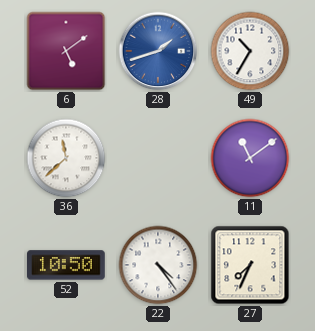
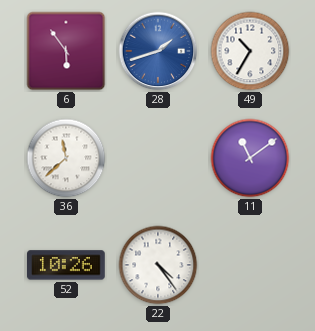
6: 5:09 -> 5:54 (66, 51)
52: 10:50 -> 10:26 (67, 265)
27: 7:34 -> none (250, 265)
